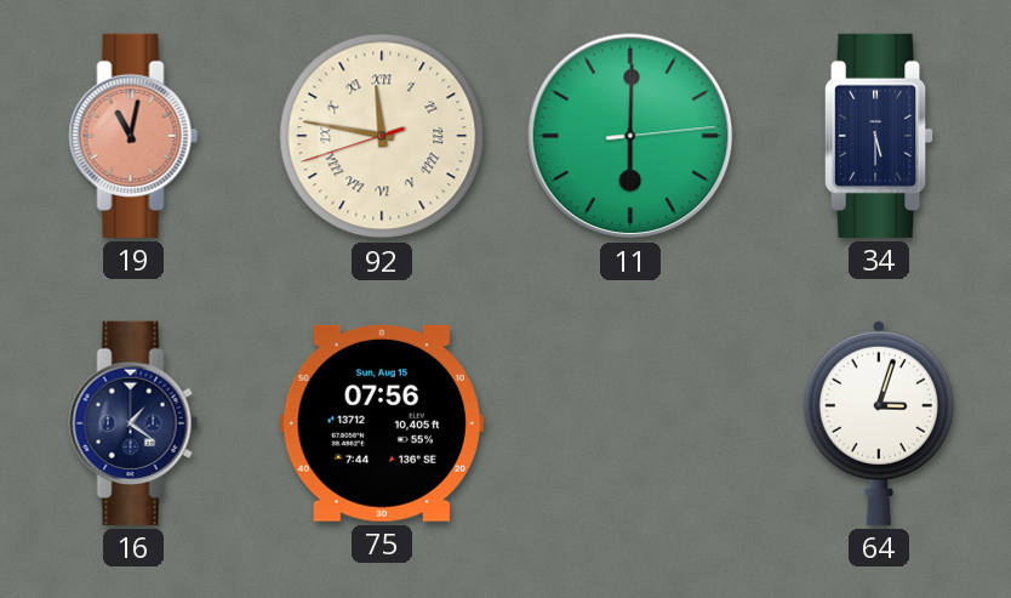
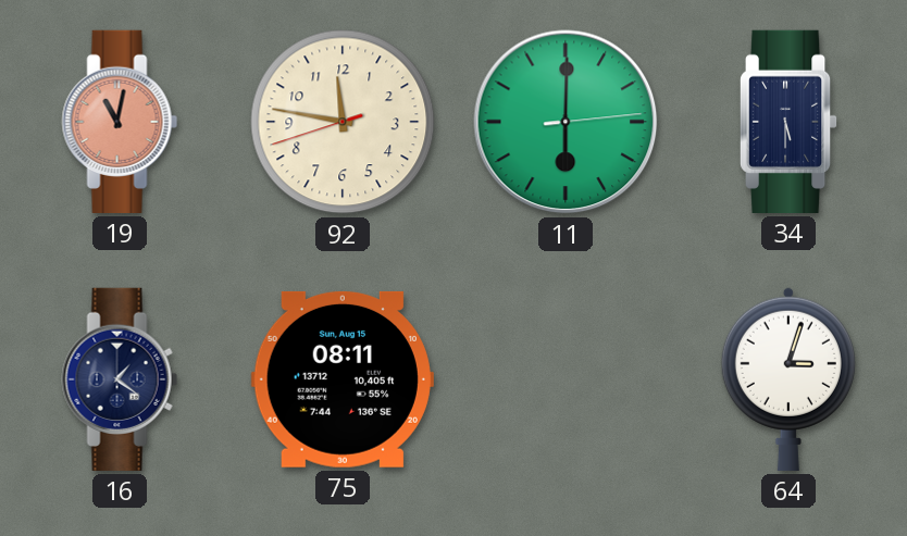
92 numerals: Roman -> Arabic (343, 122)
75: 07:56 -> 08:11 (343, 379)
